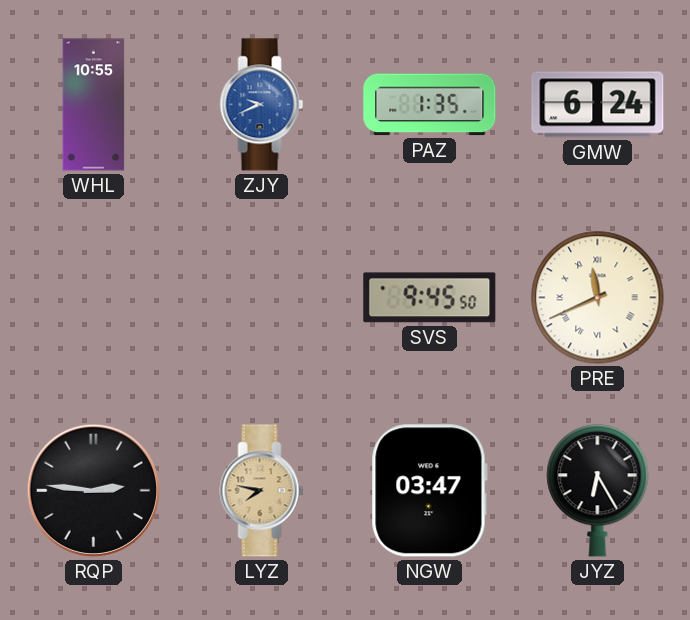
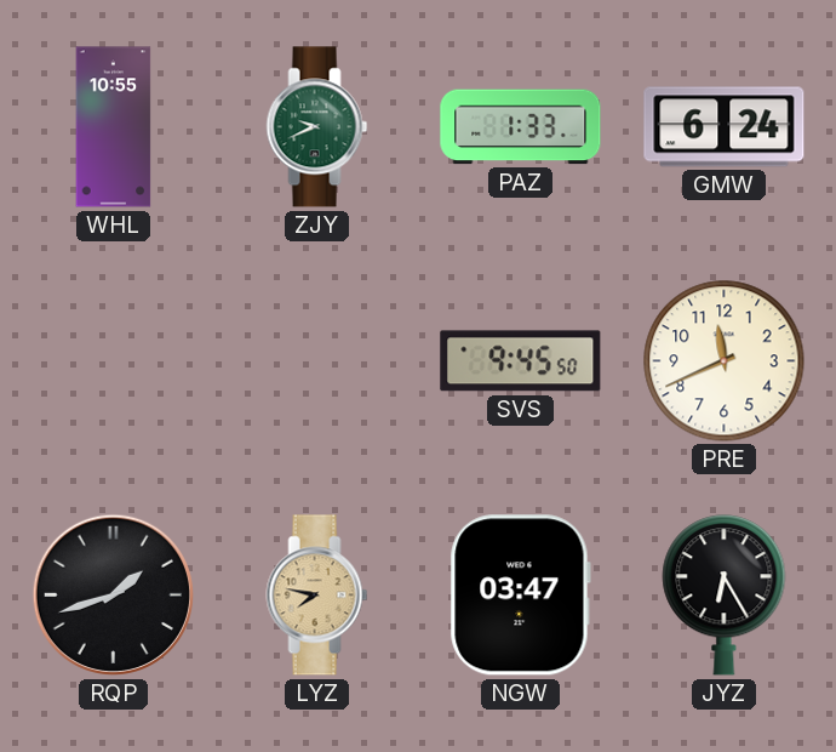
ZJY dial: blue -> green (317, 127)
PAZ: 1:35 -> 1:33 (521, 127)
PRE numerals: Roman -> Arabic (725, 361)
RQP: 2:46 -> 1:42 (113, 594)
